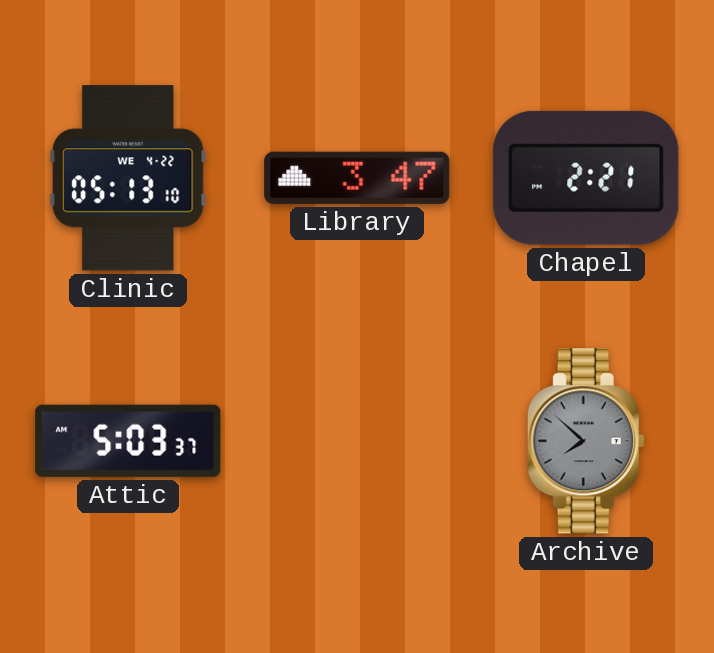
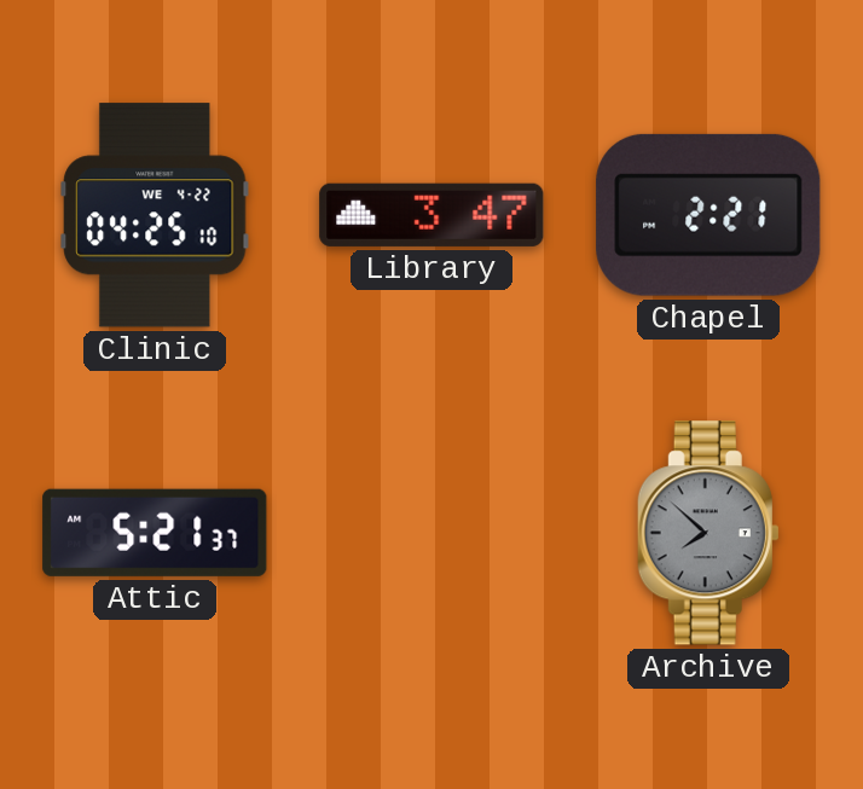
Clinic: 05:13 -> 04:25 (155, 215)
Attic: 5:03 -> 5:21 (155, 533)
